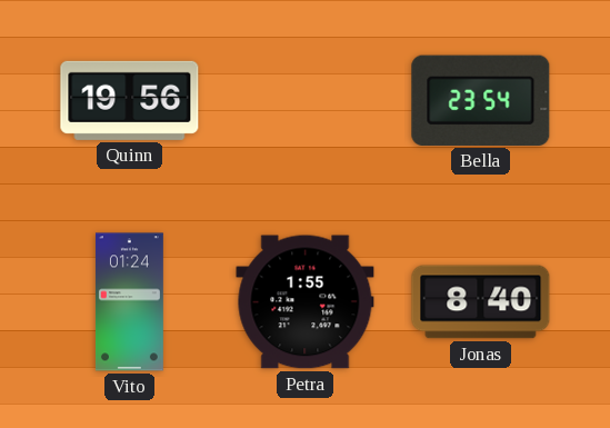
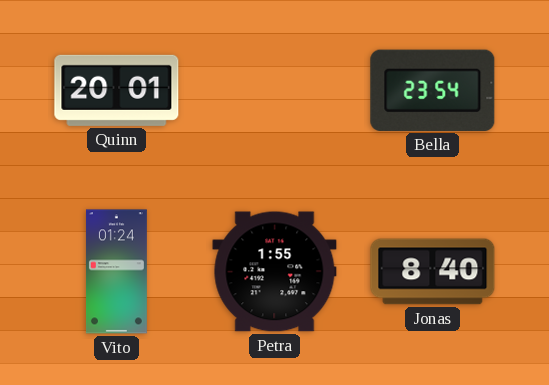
Quinn: 19:56 -> 20:01 (117, 90)
